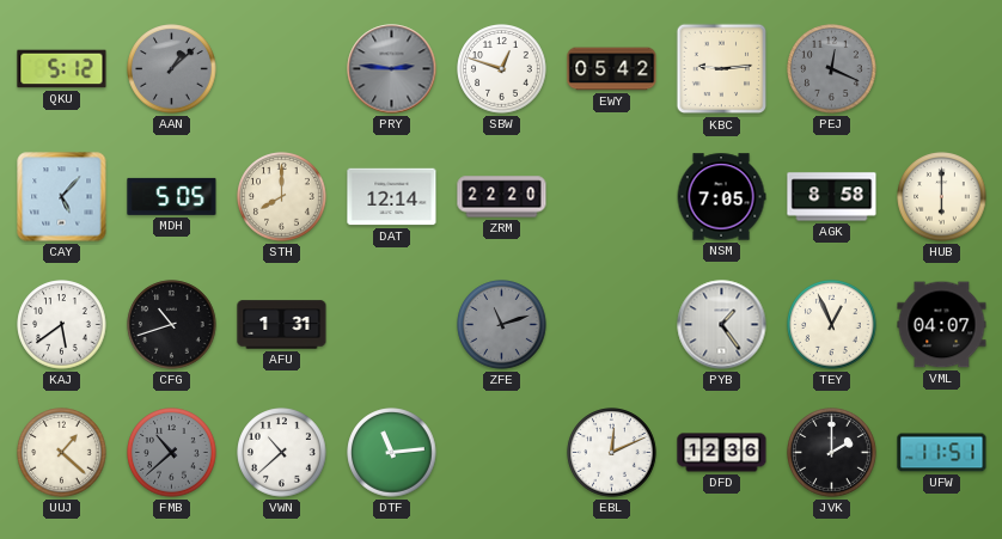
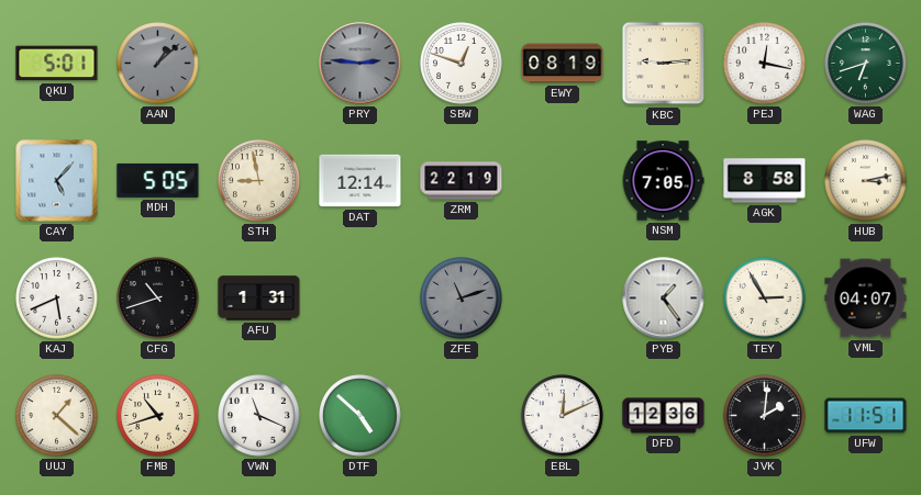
QKU: 5:12 -> 5:01 (57, 64)
EWY: 05:42 -> 08:19 (563, 64)
PEJ: 12:19 -> 12:17 (765, 64)
PEJ dial: grey -> white (765, 64)
WAG: none -> 6:42 (866, 64)
STH: 8:00 -> 8:58 (259, 181)
ZRM: 22:20 -> 22:19 (462, 181)
HUB: 6:00 -> 3:13 (866, 181)
KAJ: 5:39 -> 5:41 (57, 299)
TEY: 12:56 -> 2:55 (765, 299)
FMB: 10:38 -> 10:42 (158, 416)
FMB dial: grey -> cream (158, 416)
VWN: 10:38 -> 11:19 (259, 416)
DTF: 11:14 -> 4:52 (360, 416)
JVK: 2:00 -> 2:01 (765, 416)
